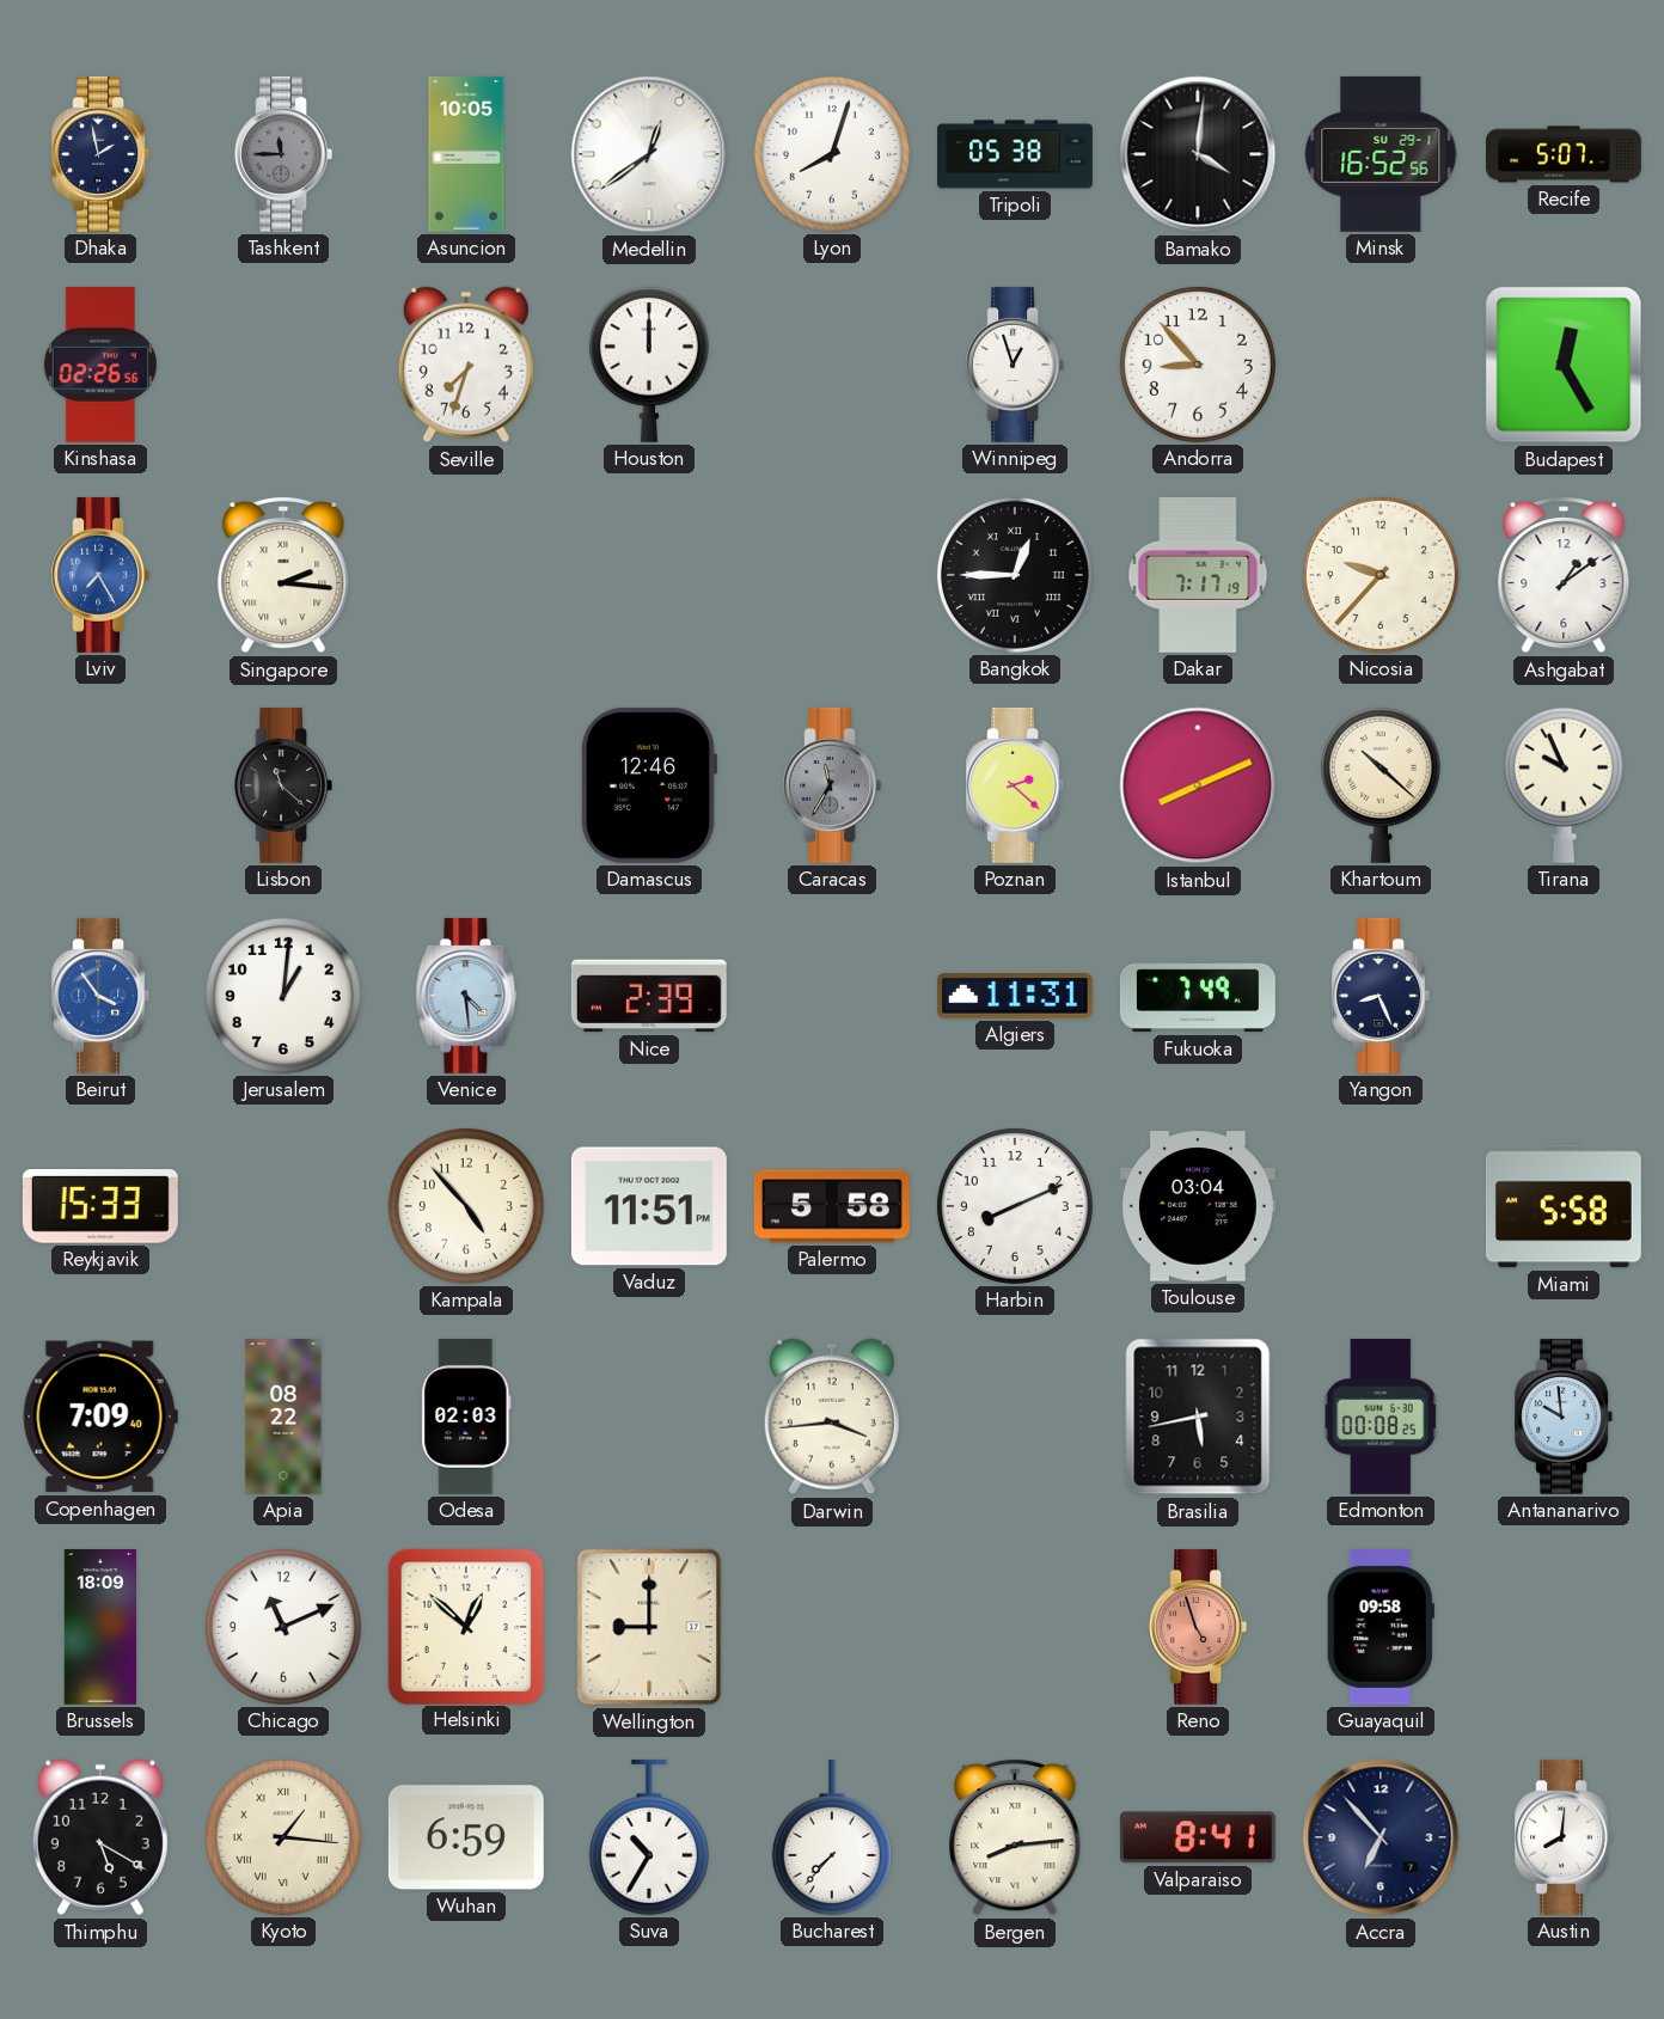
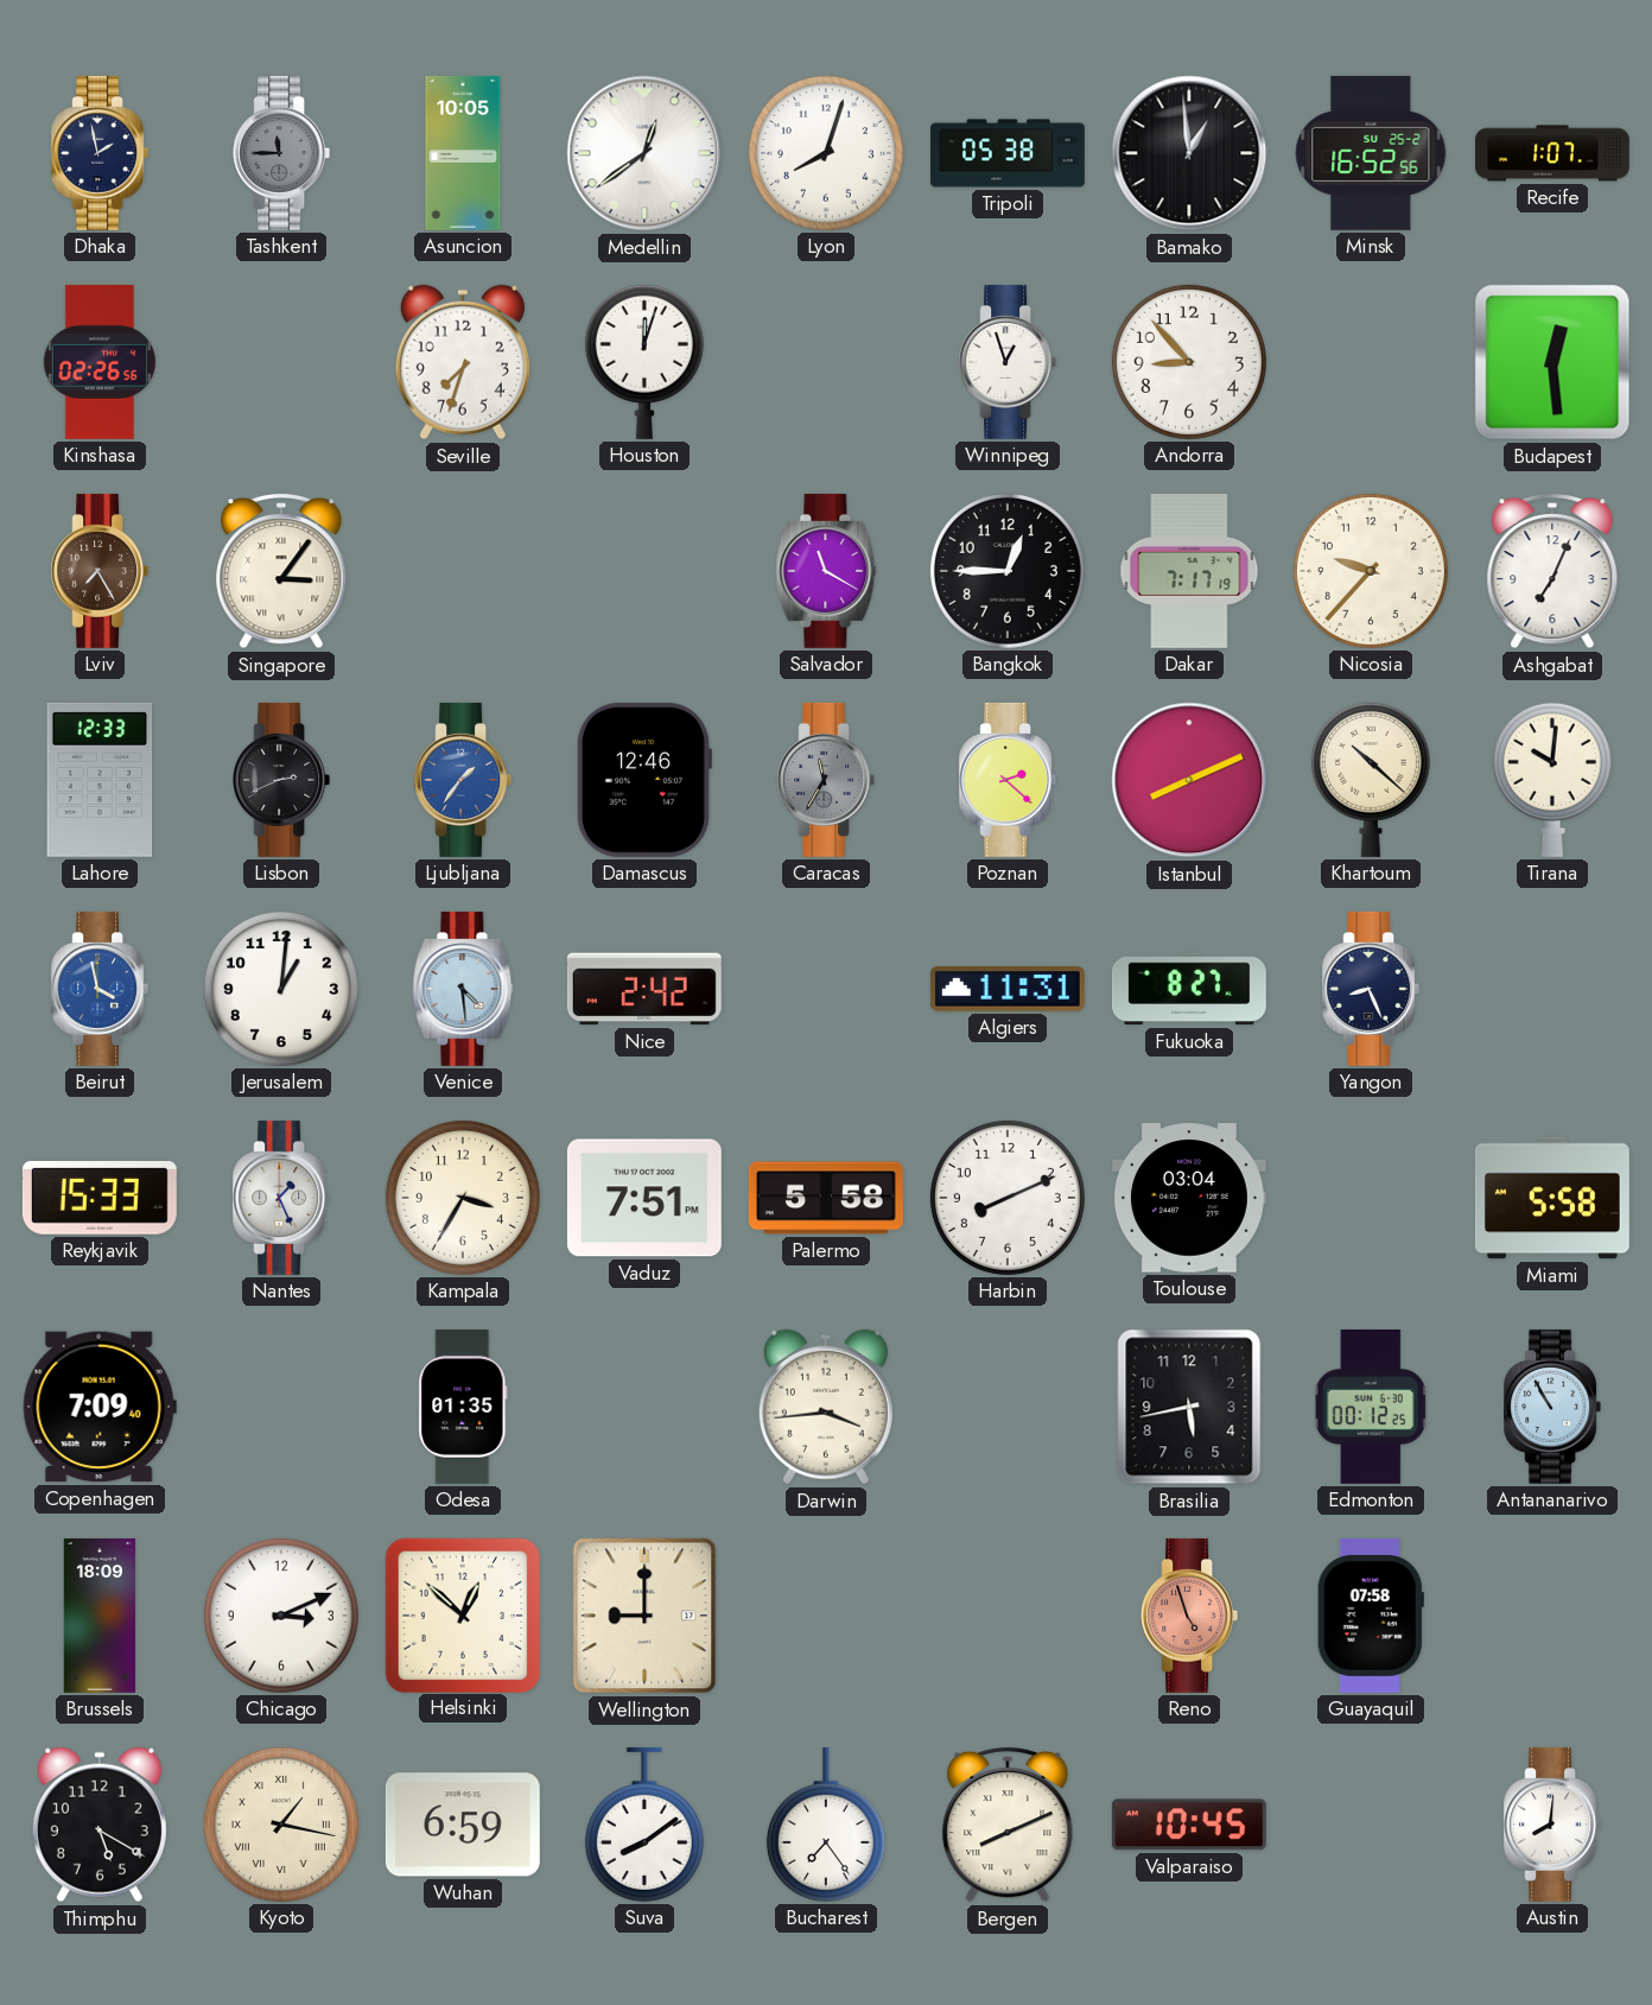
Bamako: 4:01 -> 12:59 (1189, 153)
Minsk date: SU 29-1 -> SU 25-2 (1371, 153)
Recife: 5:07 -> 1:07 (1553, 153)
Houston: 12:00 -> 12:03 (644, 362)
Budapest: 12:25 -> 12:29 (1552, 362)
Lviv dial: blue -> brown (100, 571)
Singapore: 2:16 -> 3:06 (281, 571)
Salvador: none -> 11:20 (826, 571)
Bangkok numerals: Roman -> Arabic (1008, 571)
Ashgabat: 1:09 -> 7:04 (1552, 571)
Lahore: none -> 12:33 (100, 780)
Lisbon: 11:22 -> 2:41 (281, 780)
Ljubljana: none -> 1:36 (463, 780)
Tirana: 9:56 -> 10:01 (1552, 780)
Beirut: 3:54 -> 3:58 (100, 989)
Nice: 2:39 -> 2:42 (644, 989)
Fukuoka: 7:49 -> 8:27 (1189, 989)
Nantes: none -> 1:26 (281, 1198)
Kampala: 4:53 -> 3:35 (463, 1198)
Vaduz: 11:51 -> 7:51 (644, 1198)
Apia: 08:22 -> none (283, 1417)
Odesa: 02:03 -> 01:35 (463, 1407)
Edmonton: 00:08 -> 00:12 (1371, 1407)
Antananarivo: 9:59 -> 10:55 (1552, 1407)
Chicago: 11:11 -> 3:11 (281, 1616)
Guayaquil: 09:58 -> 07:58 (1371, 1616)
Kyoto: 1:16 -> 1:17 (281, 1825)
Suva: 10:35 -> 8:09 (644, 1825)
Bucharest: 7:37 -> 7:24 (826, 1825)
Bergen: 8:14 -> 8:11 (1008, 1825)
Valparaiso: 8:41 -> 10:45 (1189, 1825)
Accra: 6:53 -> none (1381, 1837)
